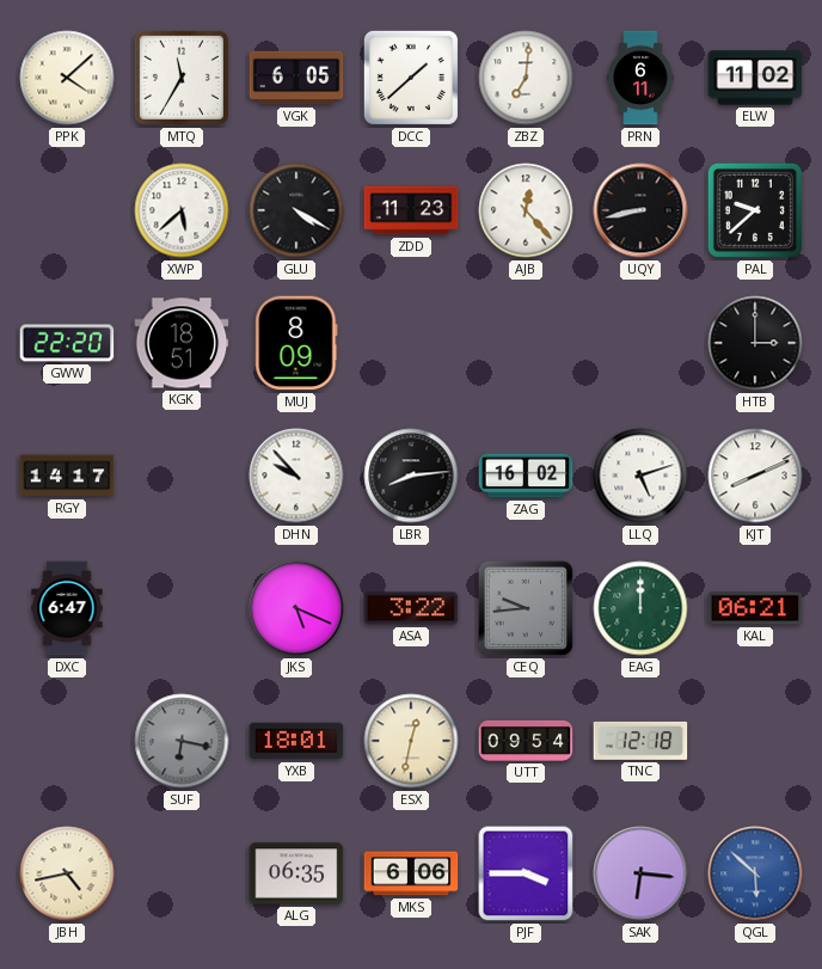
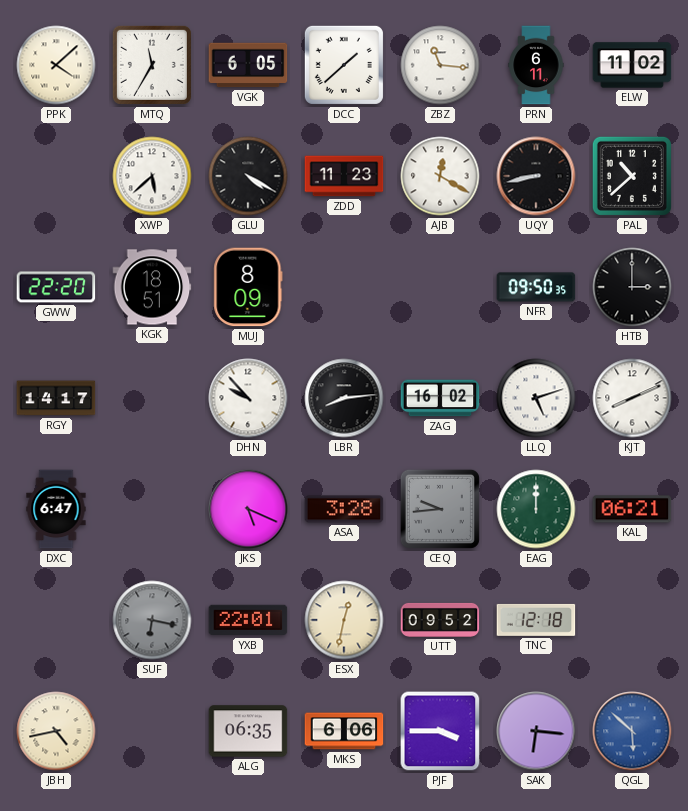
ZBZ: 7:01 -> 11:16 (440, 65)
AJB: 12:23 -> 12:20 (440, 176)
PAL: 9:38 -> 10:38 (632, 176)
NFR: none -> 09:50 (536, 287)
ASA: 3:22 -> 3:28 (344, 509)
YXB: 18:01 -> 22:01 (248, 620)
UTT: 09:54 -> 09:52 (440, 620)
